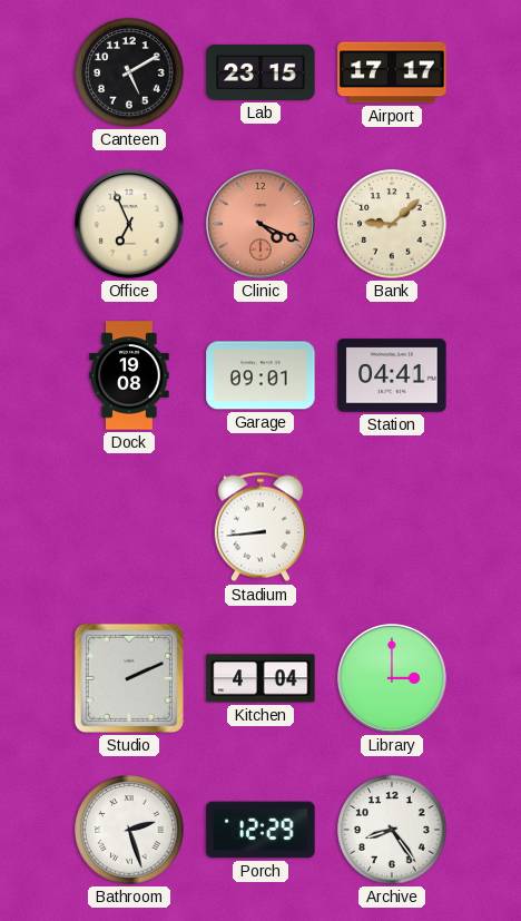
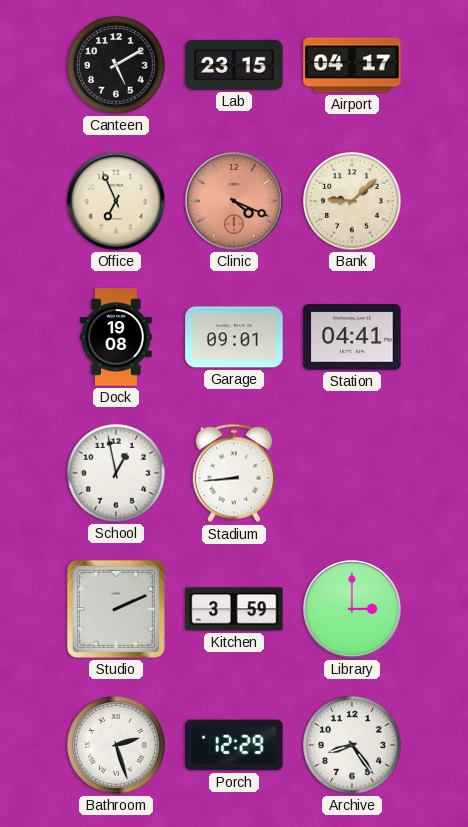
Airport: 17:17 -> 04:17 (352, 65)
School: none -> 12:58 (116, 473)
Kitchen: 4:04 -> 3:59 (234, 609)
